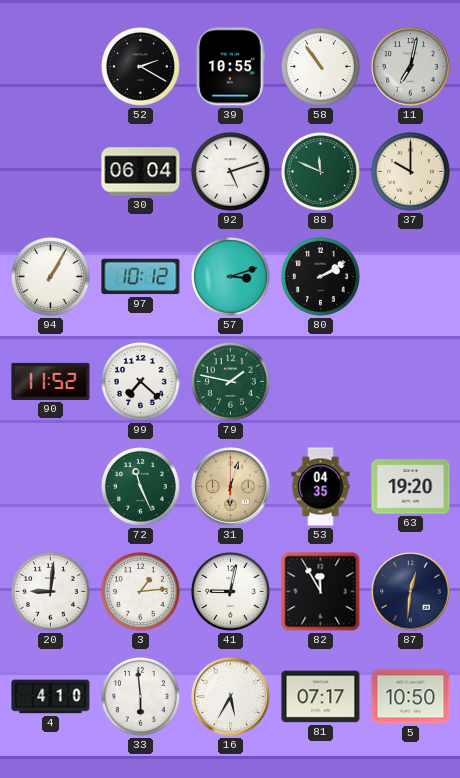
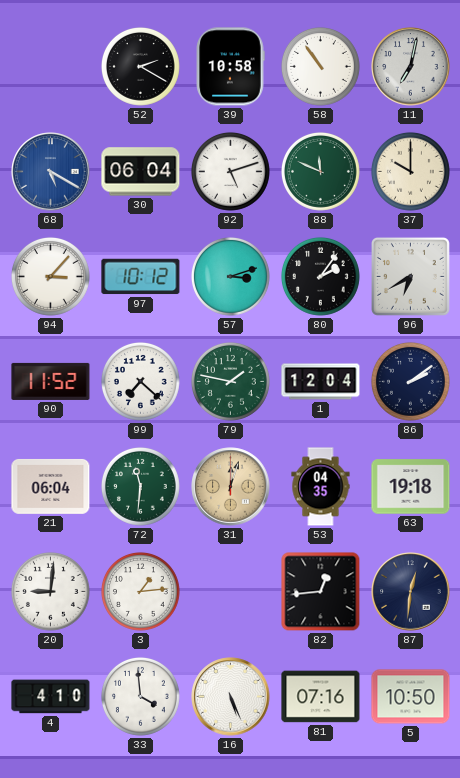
39: 10:55 -> 10:58 (230, 67)
68: none -> 5:20 (51, 172)
94: 1:05 -> 3:07 (50, 276)
80: 2:10 -> 2:06 (320, 276)
96: none -> 6:40 (410, 276)
1: none -> 12:04 (321, 382)
86: none -> 2:09 (410, 381)
21: none -> 06:04 (51, 486)
72: 11:26 -> 11:31 (140, 486)
31: 6:03 -> 12:03 (231, 487)
63: 19:20 -> 19:18 (411, 487)
41: 9:02 -> none (230, 591)
82: 11:55 -> 12:44 (321, 592)
33: 5:59 -> 3:59 (140, 696)
16: 5:35 -> 5:26 (231, 697)
81: 07:17 -> 07:16 (321, 697)
